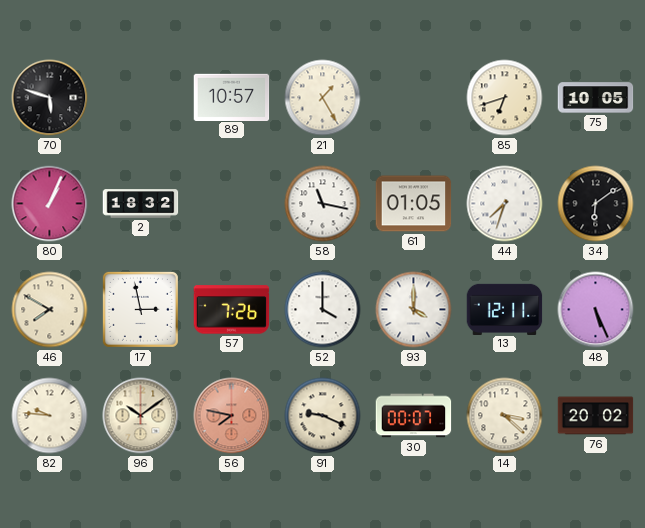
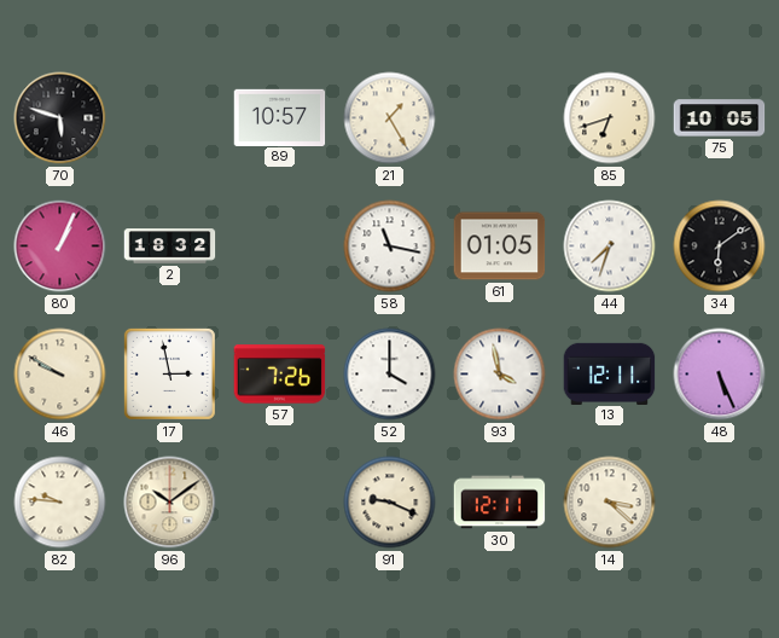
46: 7:50 -> 9:50 (60, 375)
93: 4:00 -> 3:58 (500, 375)
56: 7:47 -> none (232, 416)
30: 00:07 -> 12:11 (500, 503)
76: 20:02 -> none (596, 416)
